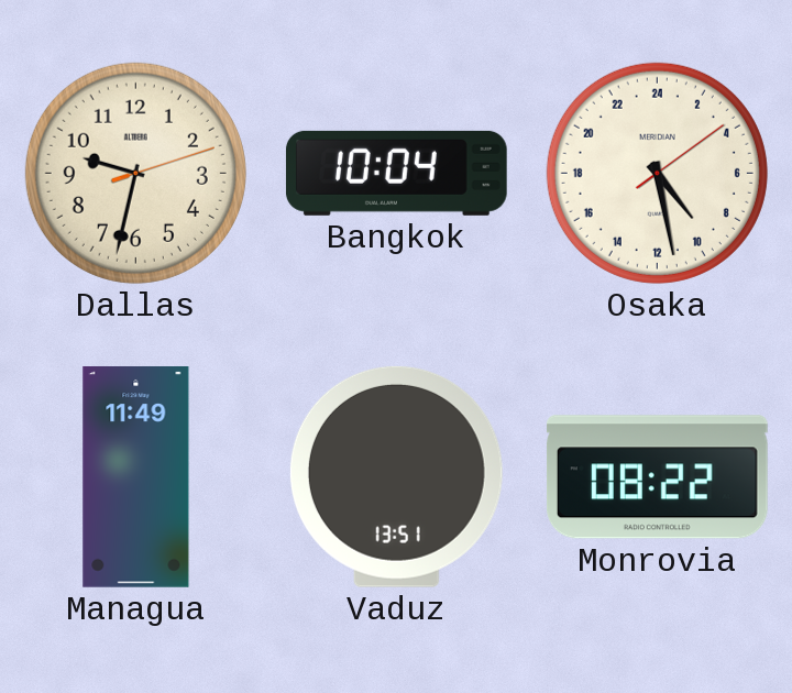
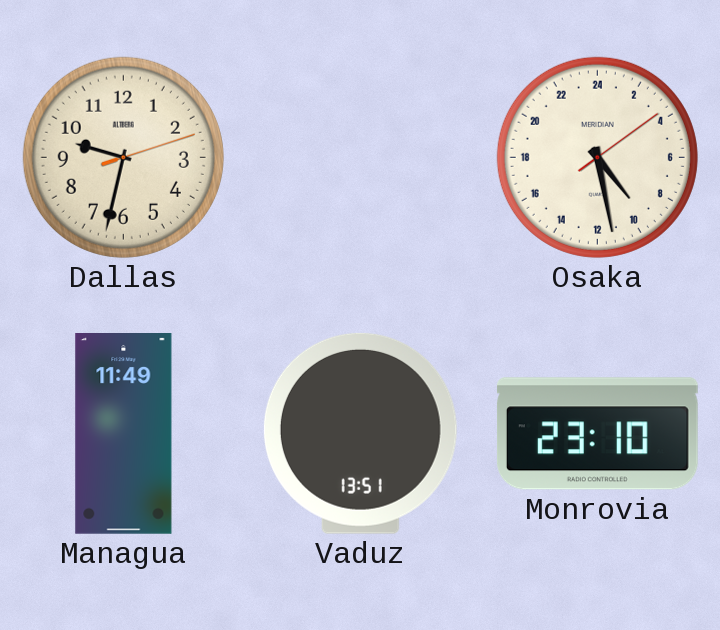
Bangkok: 10:04 -> none (396, 173)
Monrovia: 08:22 -> 23:10 (597, 434)
